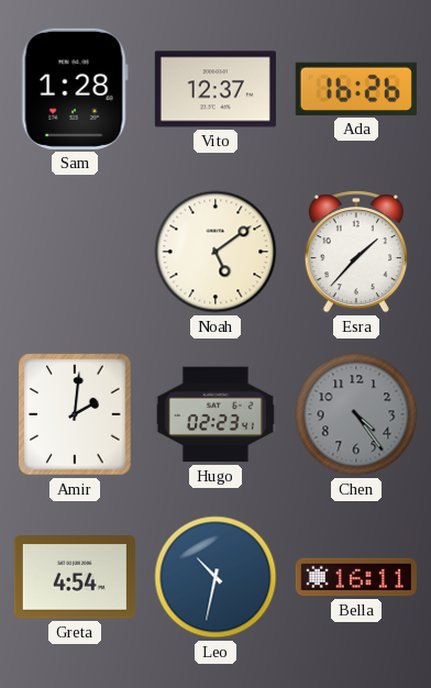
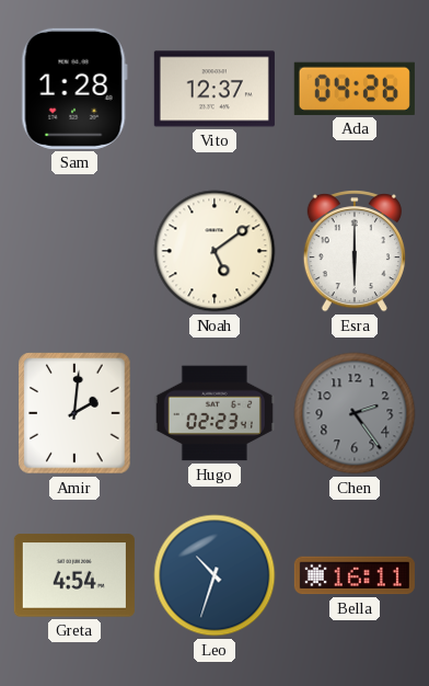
Ada: 16:26 -> 04:26 (355, 89)
Esra: 1:37 -> 6:00 (355, 251)
Chen: 4:24 -> 2:24 (355, 413)
Leo: 10:32 -> 10:33 (215, 575)
